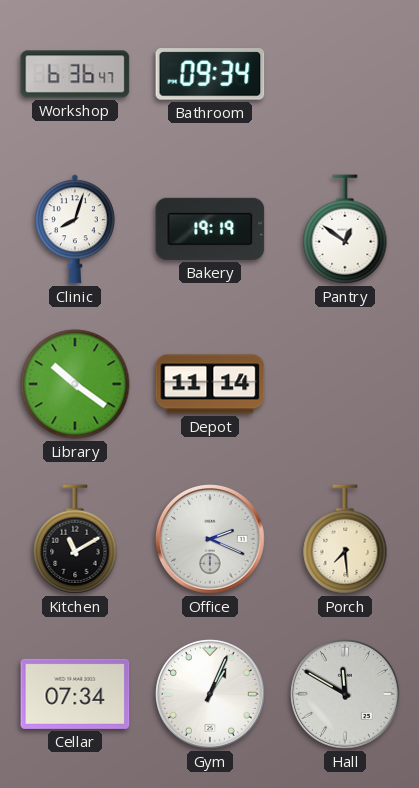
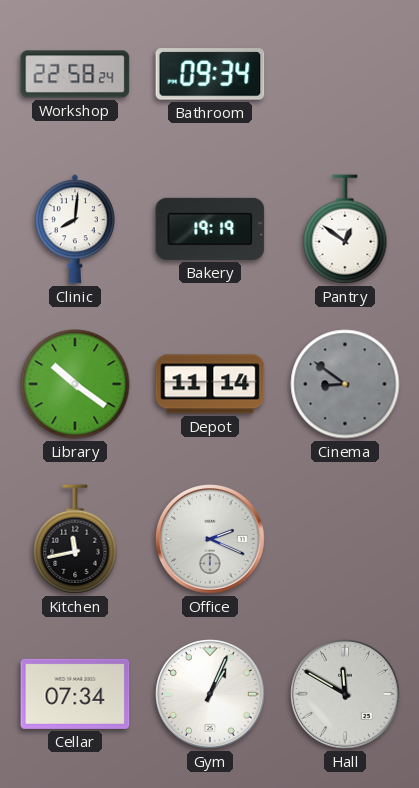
Workshop: 6:36 -> 22:58 (75, 74)
Clinic: 8:03 -> 8:01 (75, 229)
Cinema: none -> 8:51 (345, 384)
Kitchen: 11:10 -> 11:43 (75, 539)
Porch: 7:29 -> none (345, 539)
